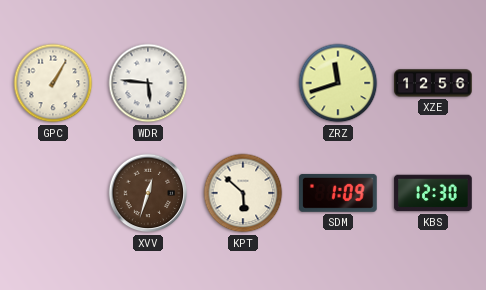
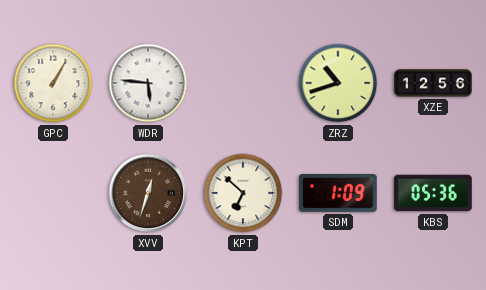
ZRZ: 11:42 -> 10:42 (338, 83)
KPT: 5:52 -> 6:52 (243, 193)
KBS: 12:30 -> 05:36 (433, 193)
